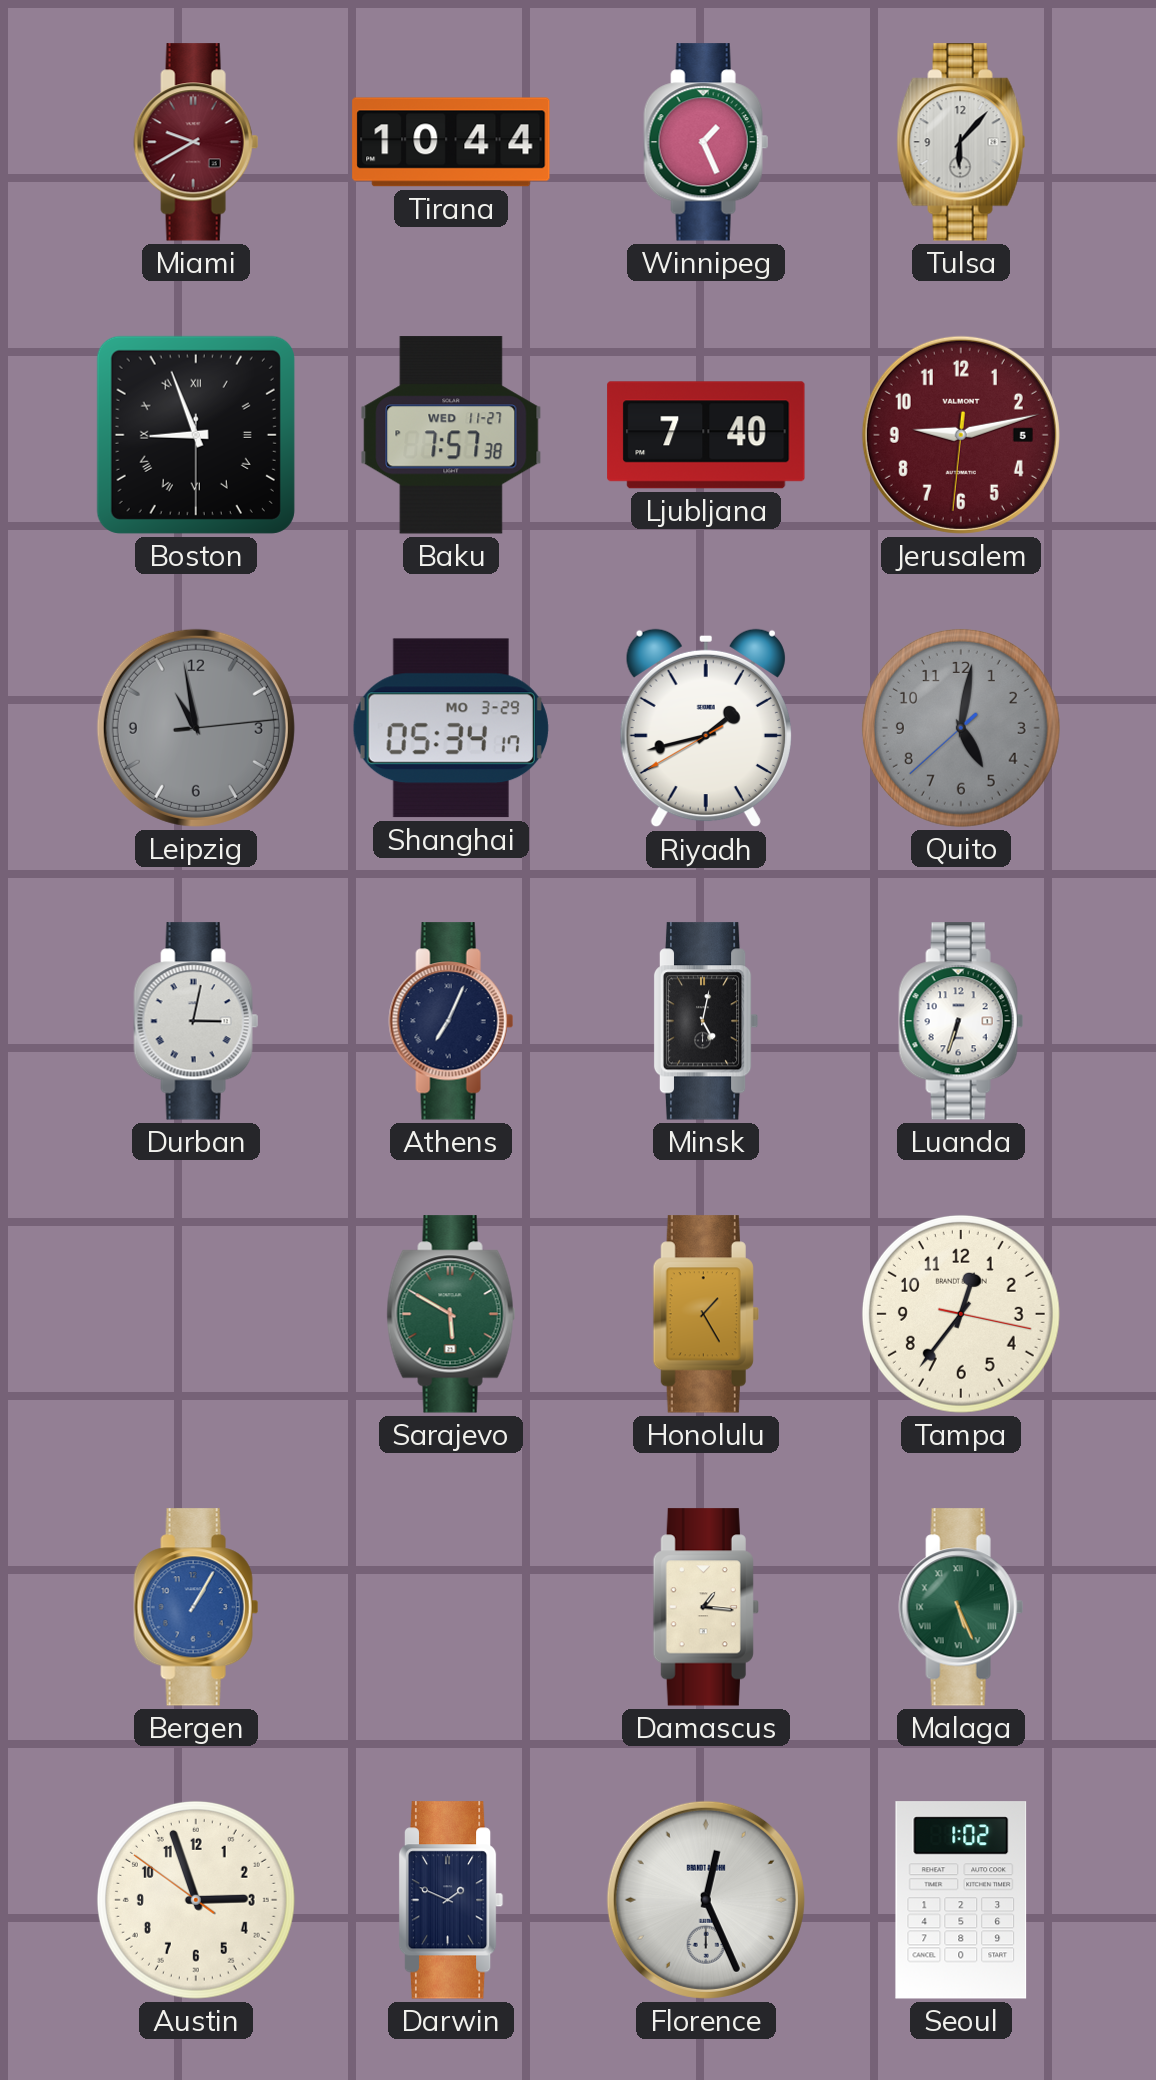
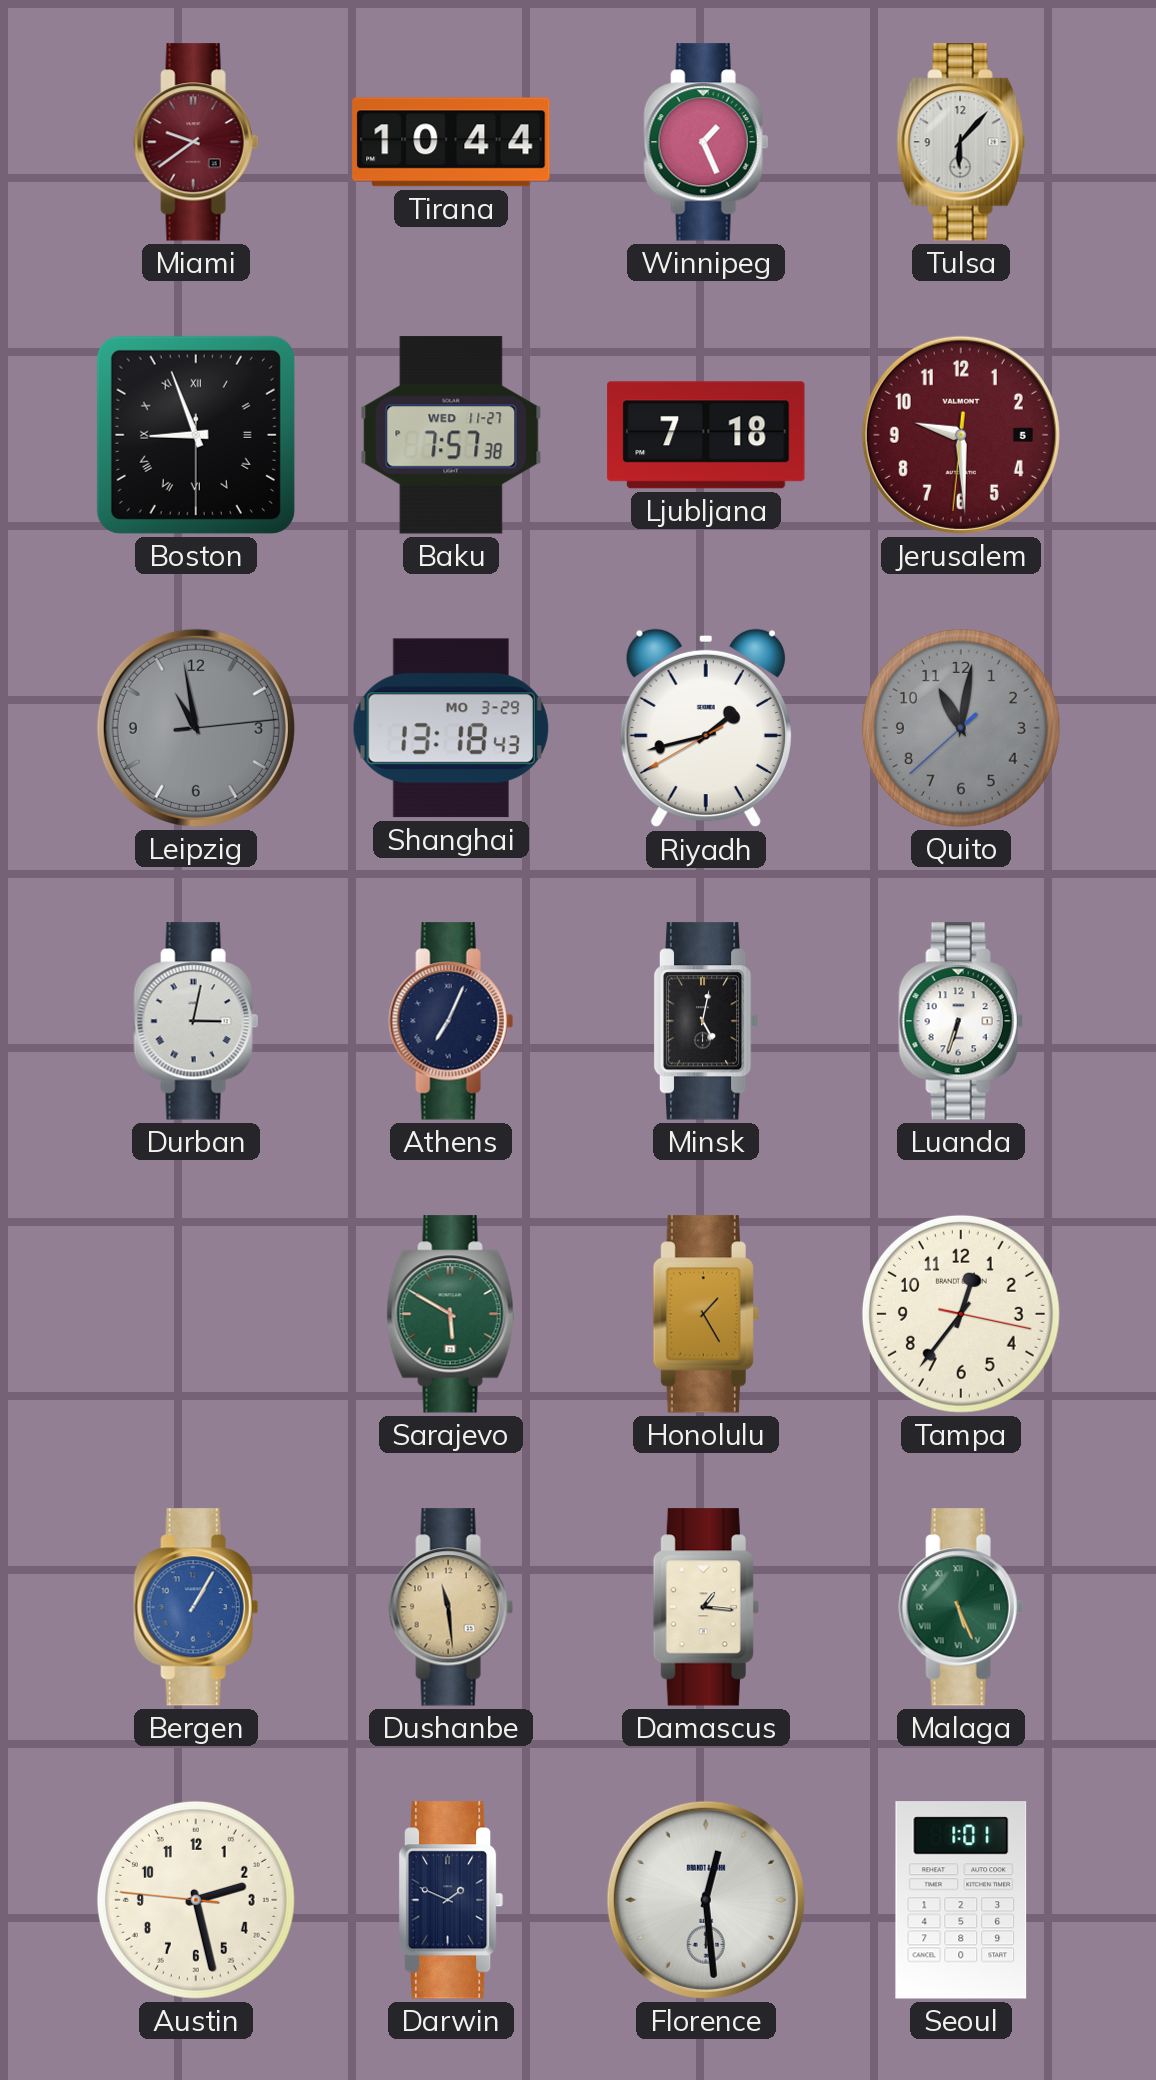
Miami: 9:40 -> 9:39 (196, 142)
Ljubljana: 7:40 -> 7:18 (706, 435)
Jerusalem: 9:12 -> 9:29 (961, 435)
Shanghai: 05:34 -> 13:18 (451, 728)
Quito: 5:01 -> 11:01 (961, 728)
Dushanbe: none -> 11:29 (451, 1607)
Austin: 2:56 -> 2:27 (196, 1900)
Florence: 12:26 -> 12:29 (706, 1900)
Seoul: 1:02 -> 1:01 (961, 1900)
